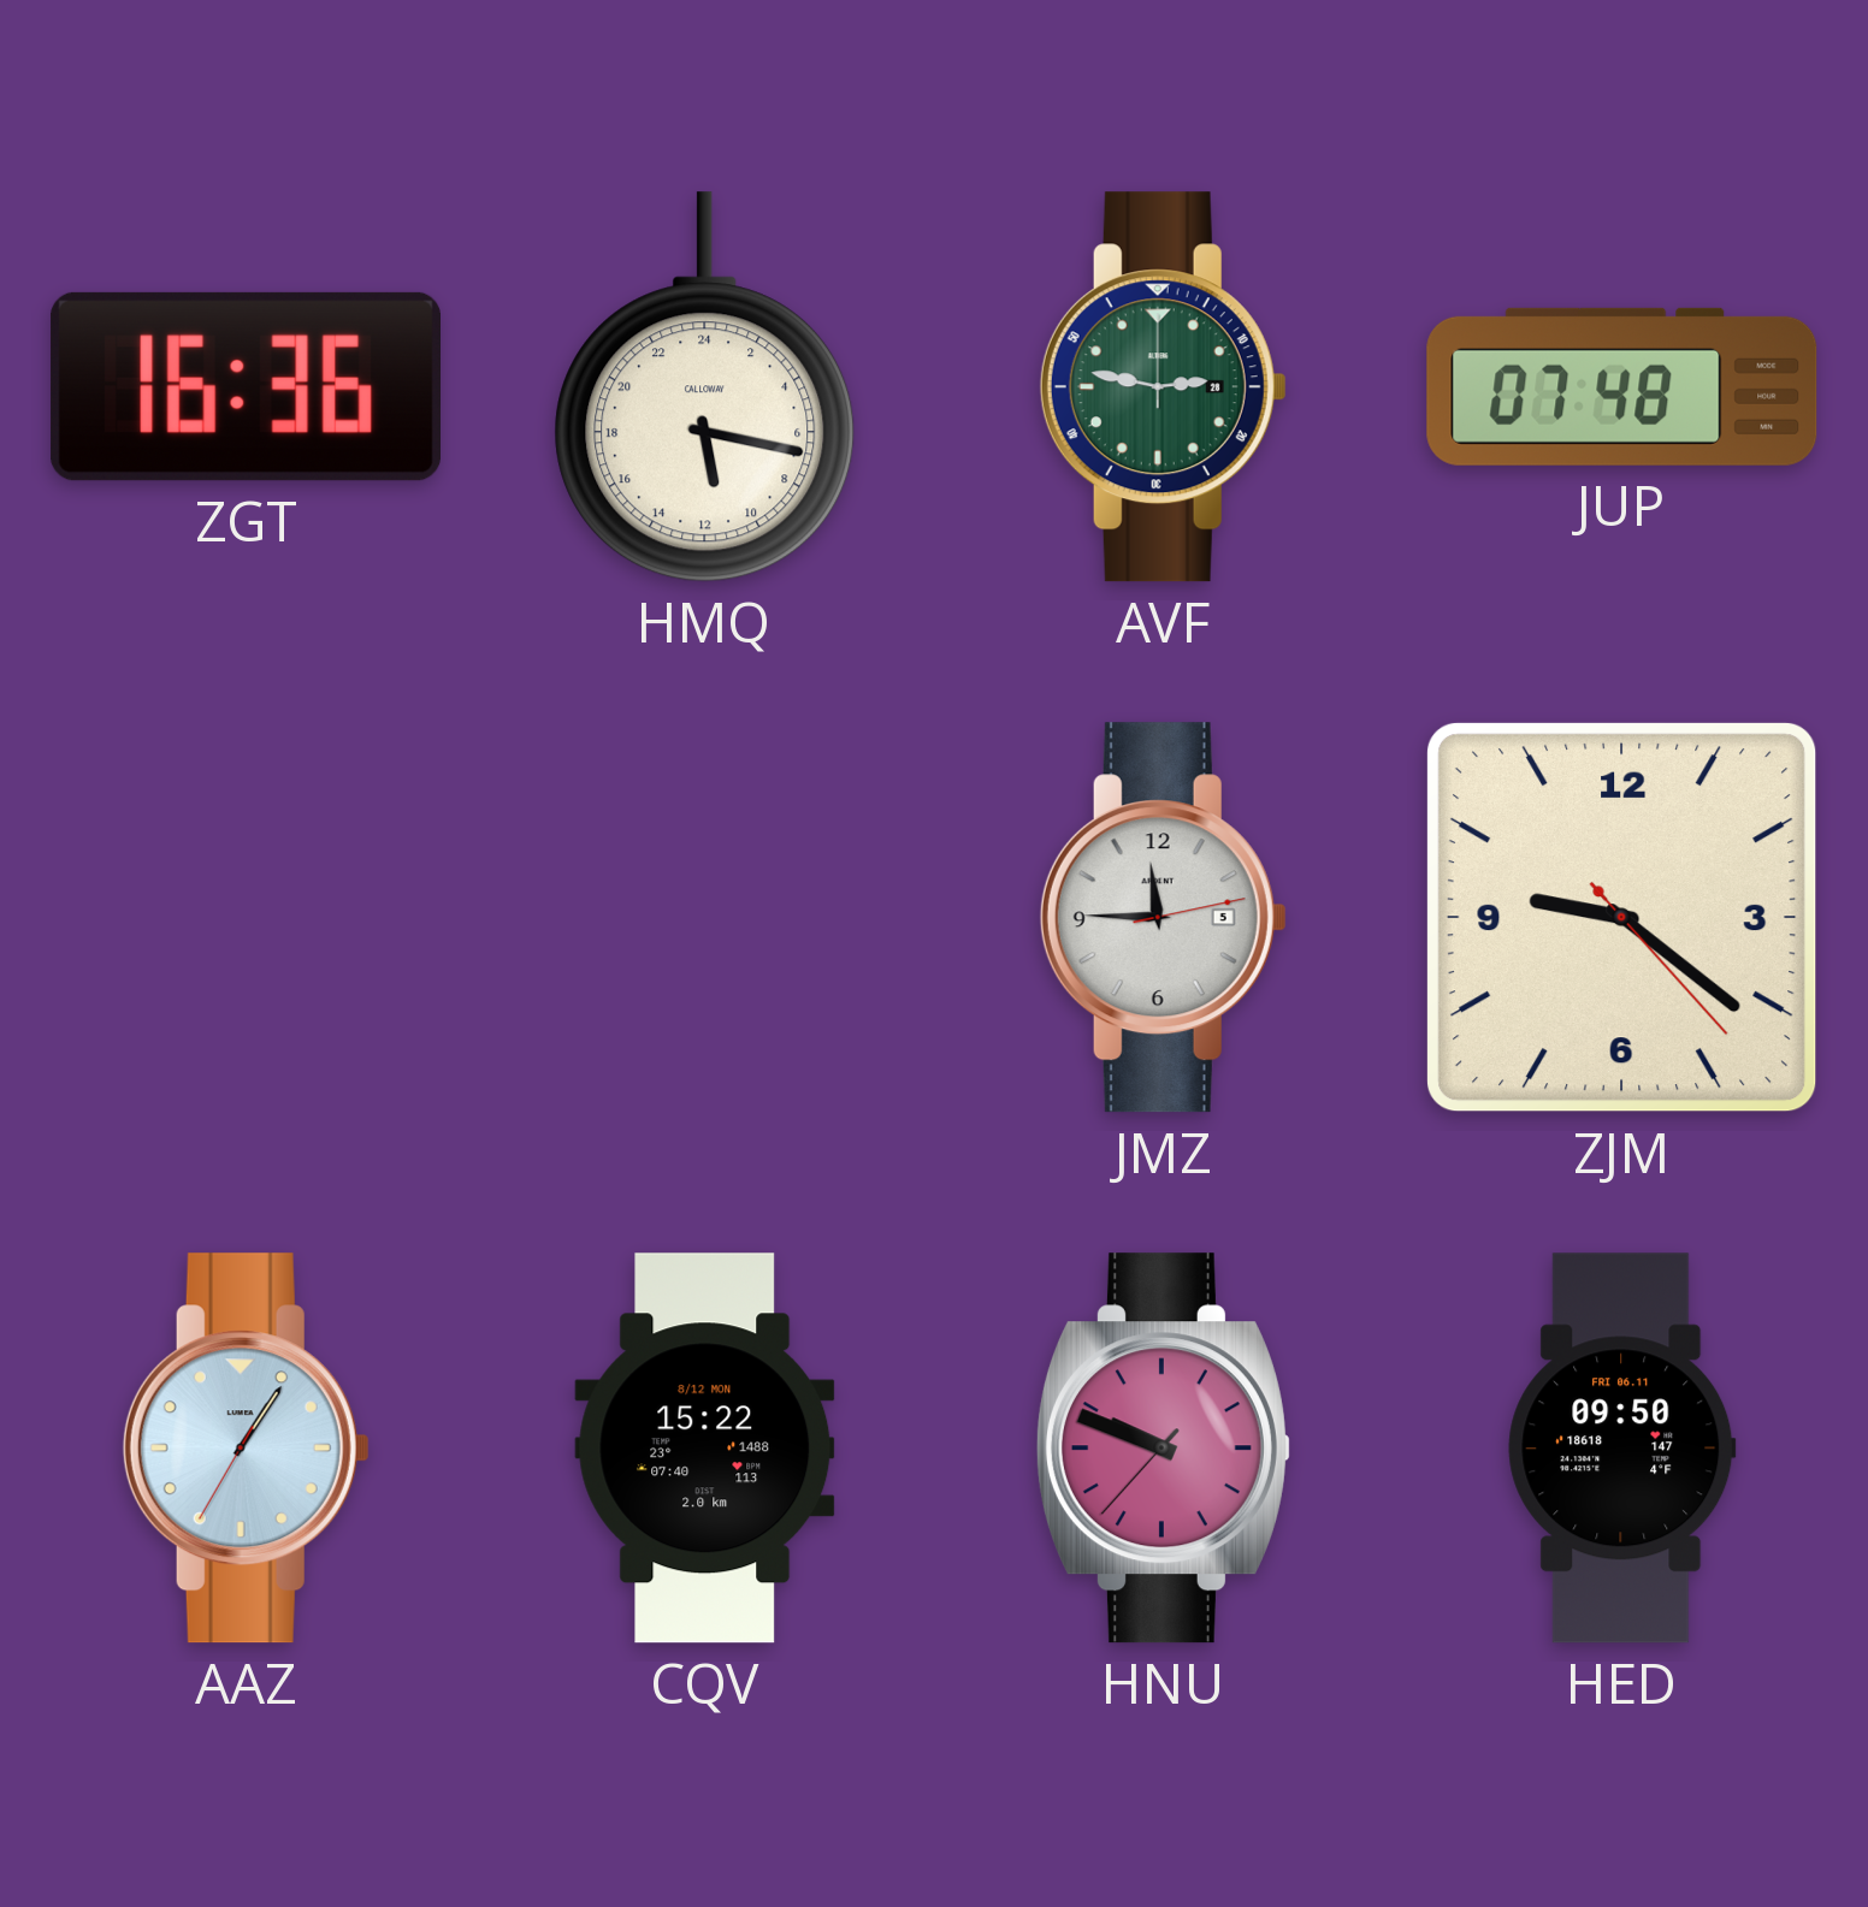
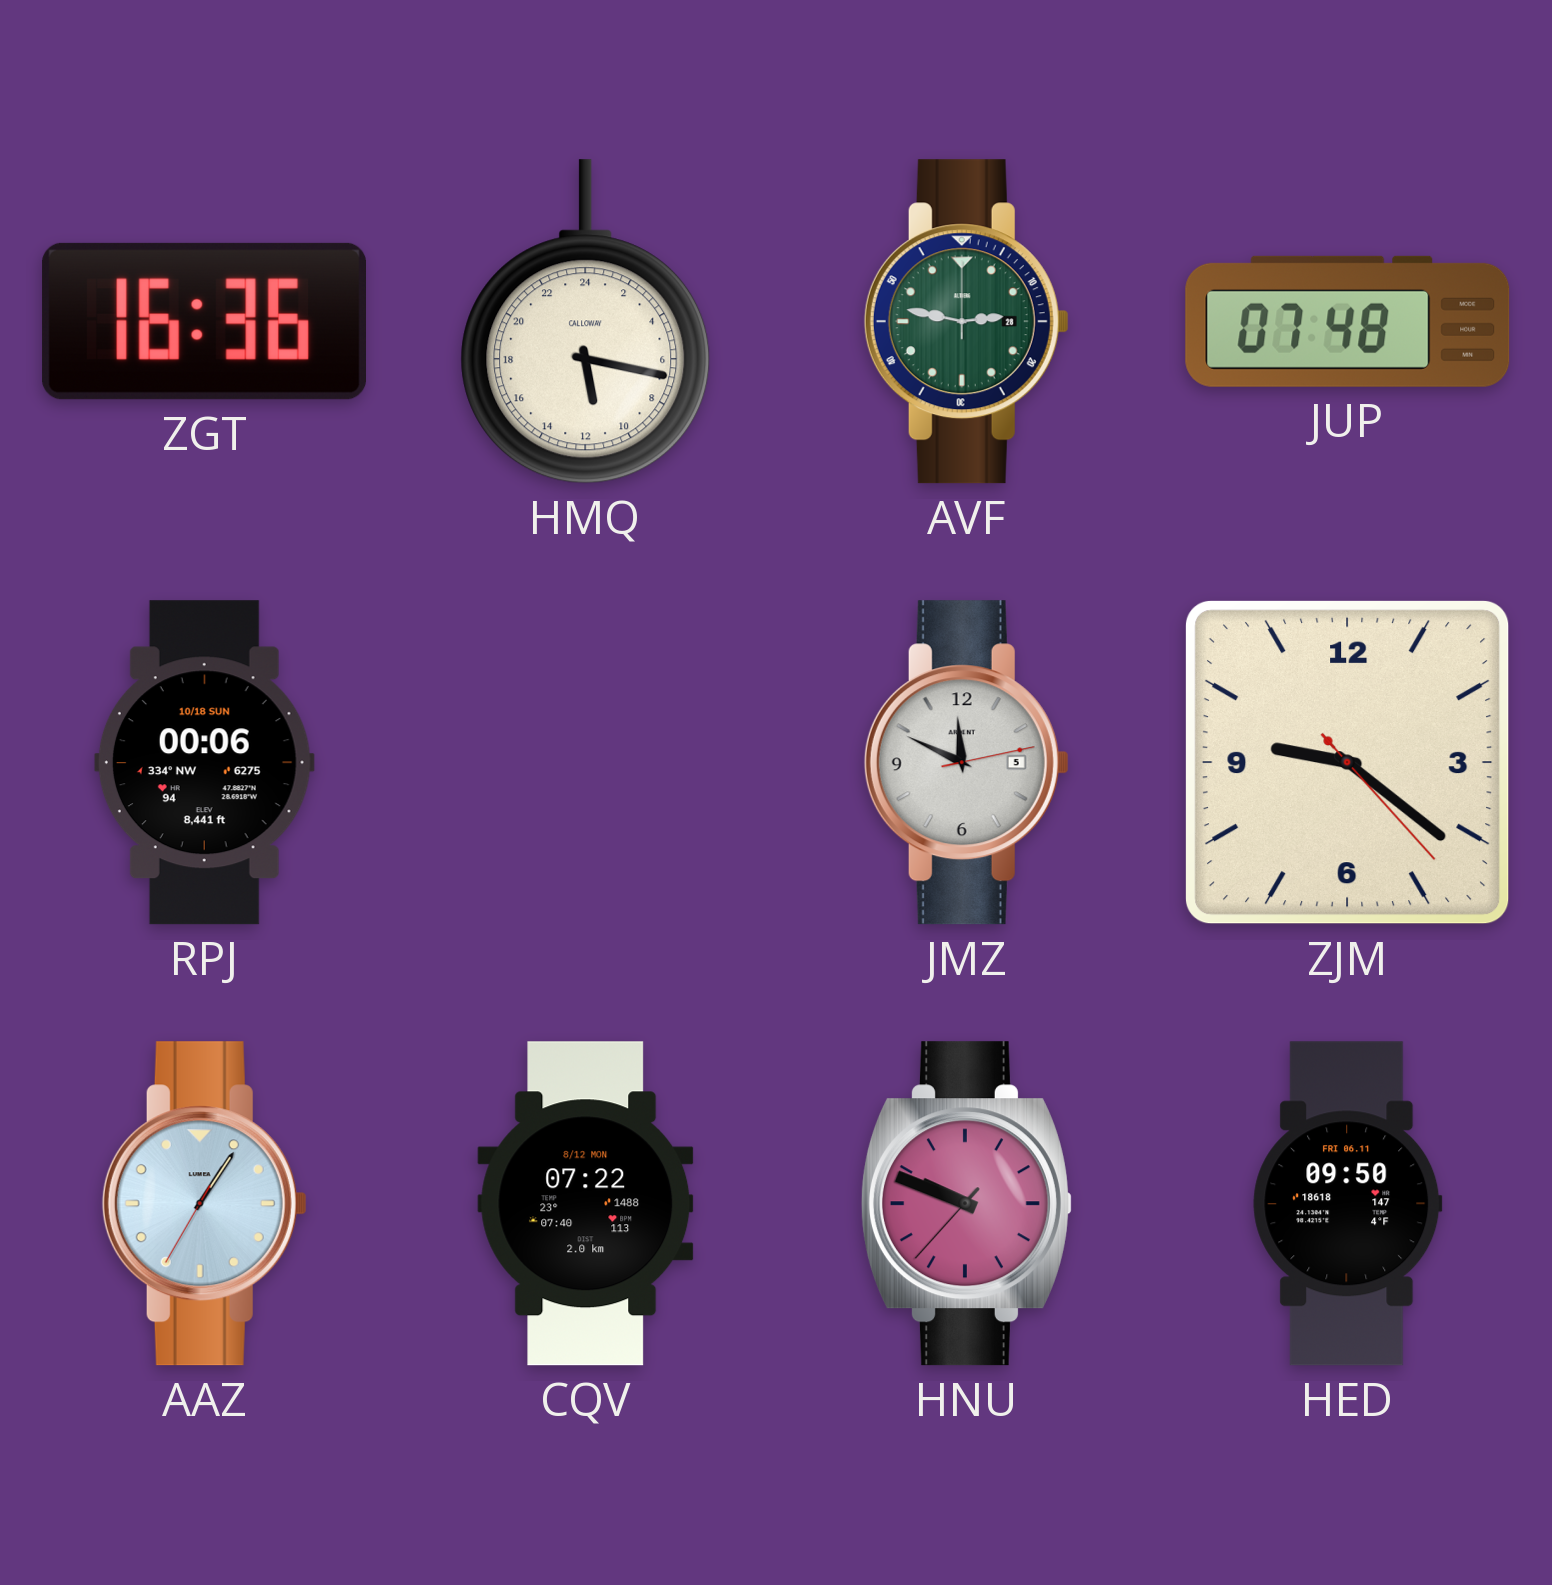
RPJ: none -> 00:06 (204, 763)
JMZ: 11:45 -> 11:49 (966, 763)
CQV: 15:22 -> 07:22 (586, 1204)
